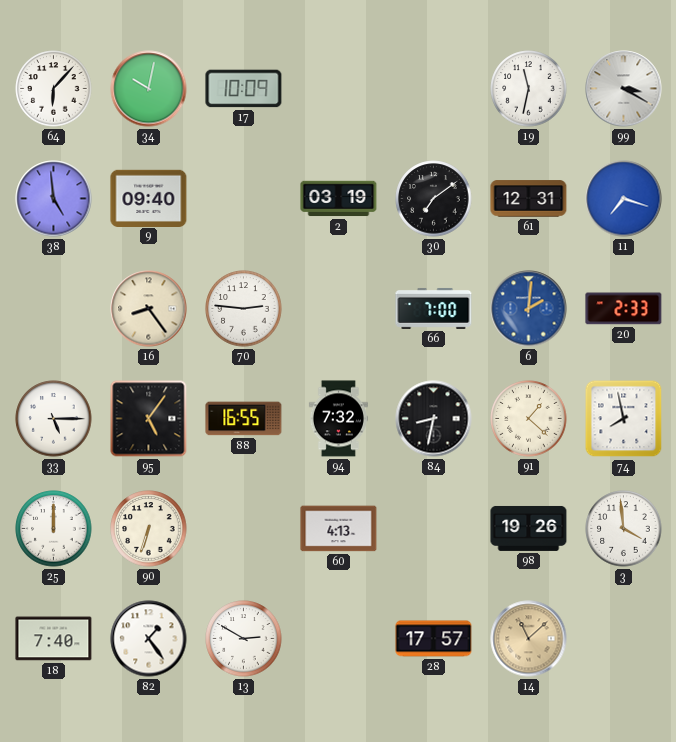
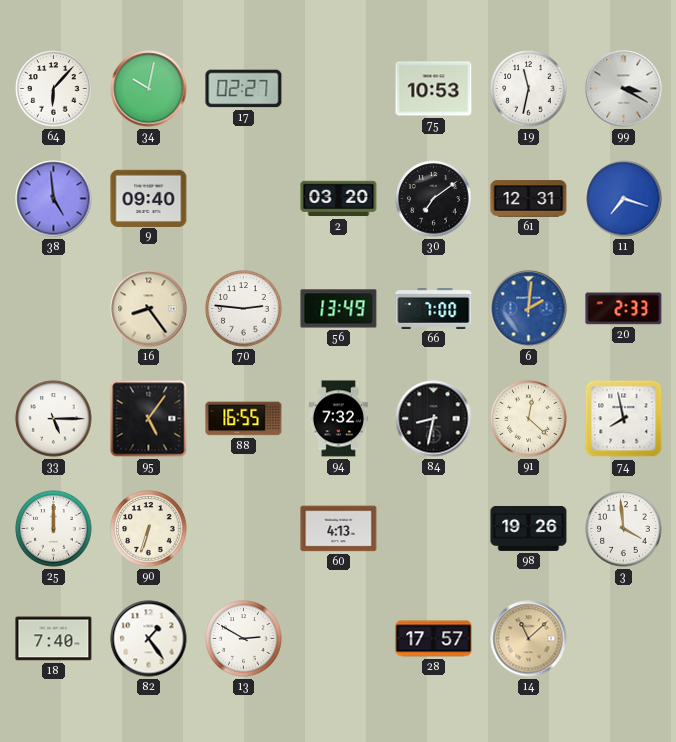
17: 10:09 -> 02:27 (244, 89)
75: none -> 10:53 (434, 89)
2: 03:19 -> 03:20 (339, 199)
56: none -> 13:49 (339, 309)
91: 1:22 -> 12:22 (529, 419)
